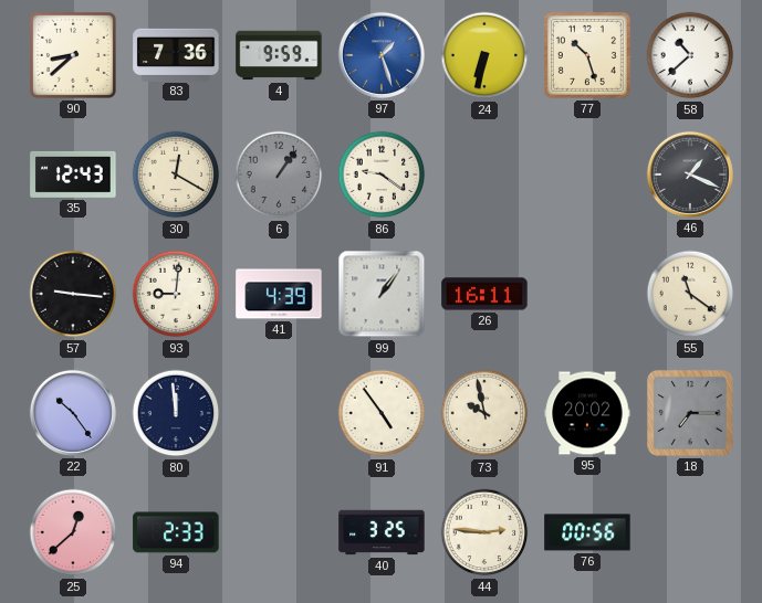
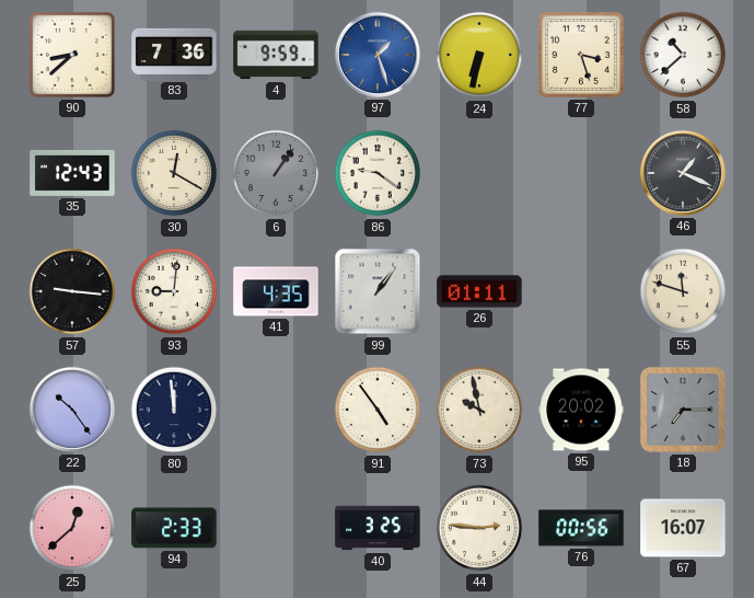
77: 10:27 -> 3:27 (581, 55)
41: 4:39 -> 4:35 (276, 291)
26: 16:11 -> 01:11 (479, 291)
55: 11:21 -> 11:48 (683, 291)
67: none -> 16:07 (683, 528)
